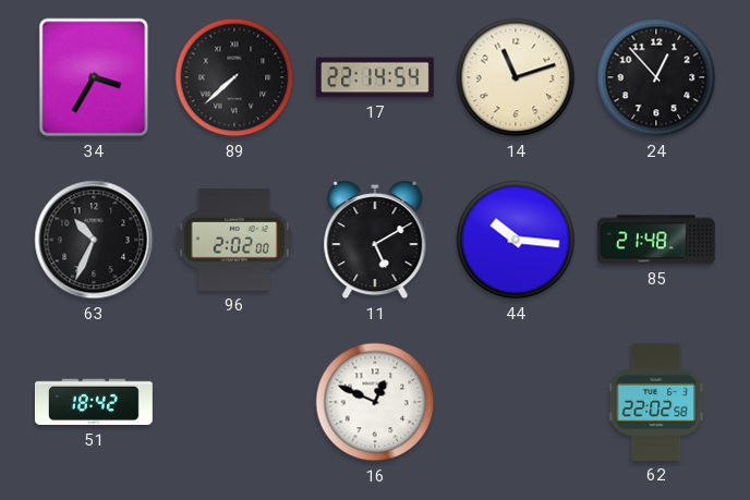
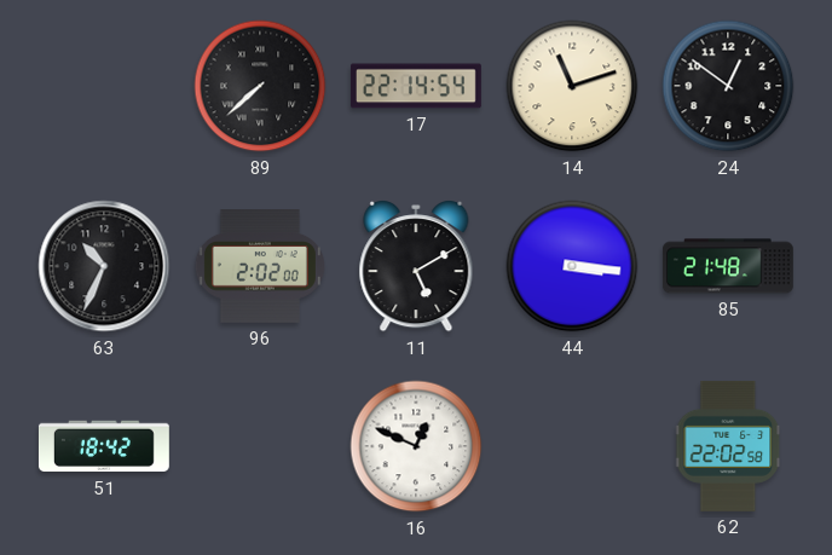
34: 3:35 -> none (94, 77)
24: 12:53 -> 12:51 (728, 86)
44: 10:16 -> 3:16 (572, 266)
